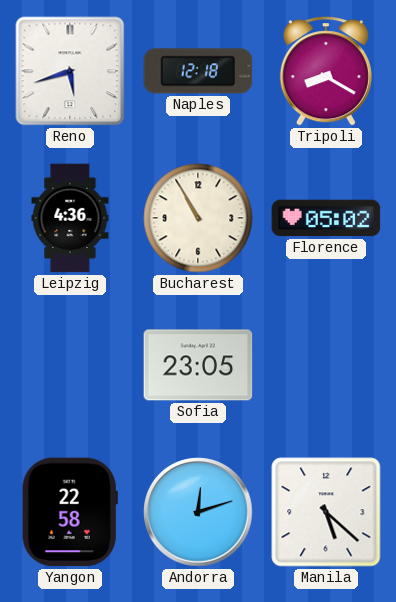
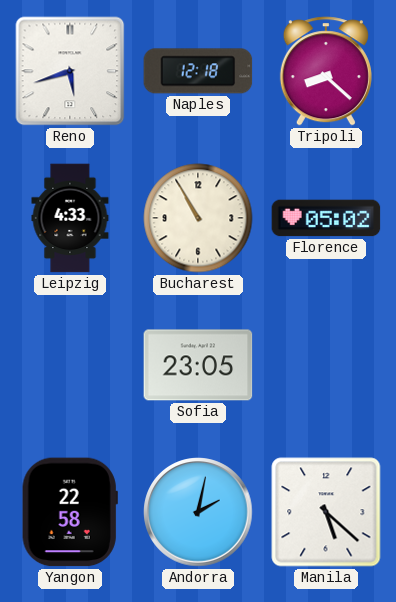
Tripoli: 8:20 -> 8:22 (326, 71)
Leipzig: 4:36 -> 4:33 (70, 218)
Andorra: 12:12 -> 2:02 (198, 512)
